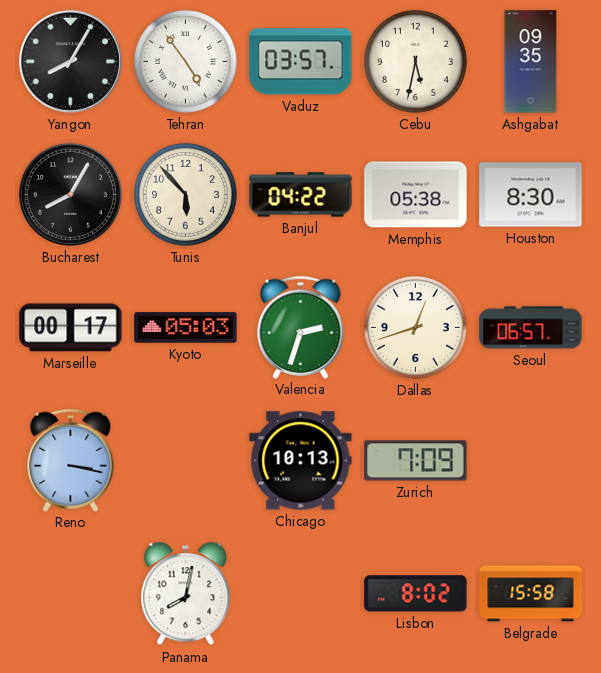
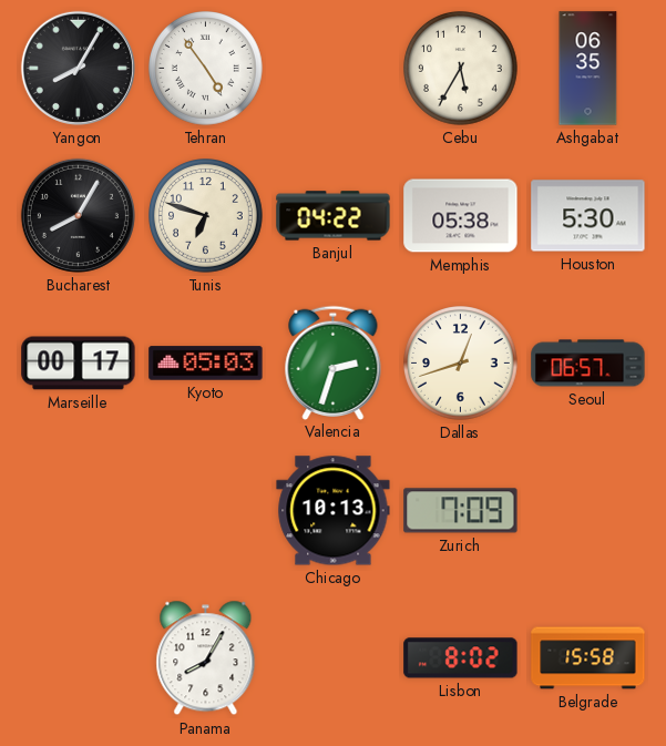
Vaduz: 03:57 -> none (301, 62)
Cebu: 5:32 -> 5:35 (461, 69)
Ashgabat: 09:35 -> 06:35 (588, 69)
Tunis: 5:53 -> 6:48 (206, 216)
Houston: 8:30 -> 5:30 (588, 216)
Reno: 3:17 -> none (71, 460)
Panama: 8:02 -> 8:05 (206, 658)
